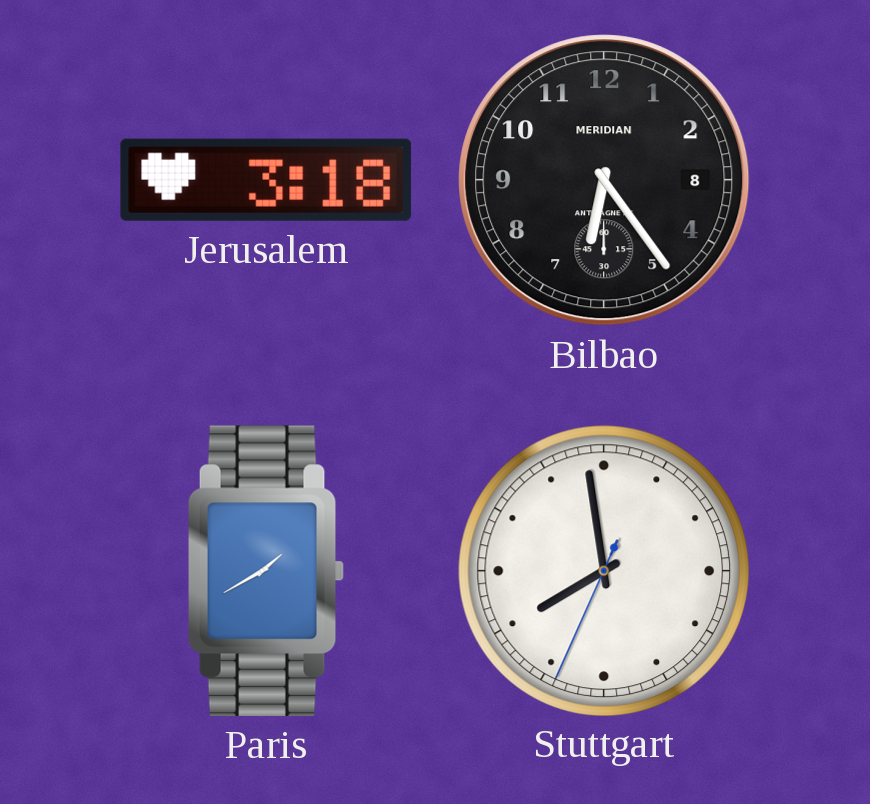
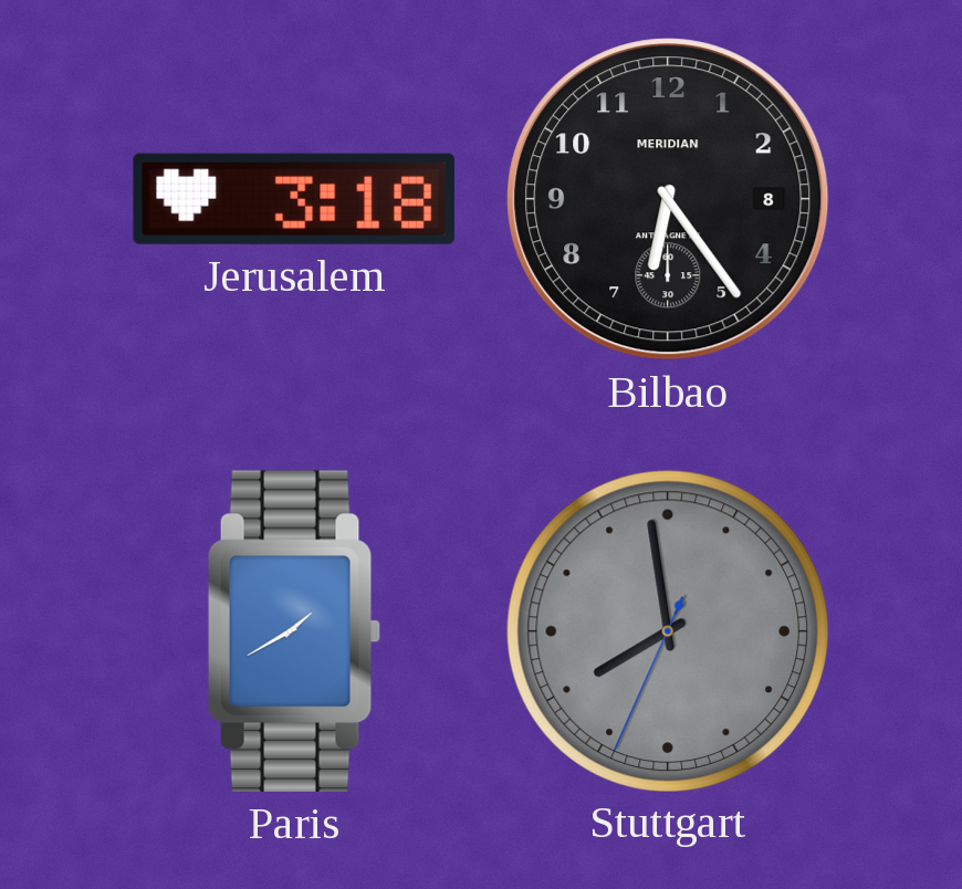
Stuttgart dial: white -> grey (667, 630)
